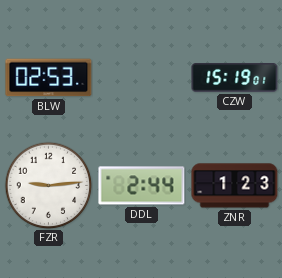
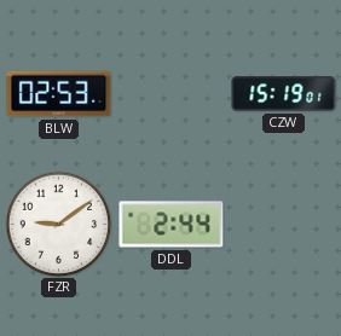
FZR: 9:14 -> 9:09 (58, 224)
ZNR: 1:23 -> none (235, 186)
